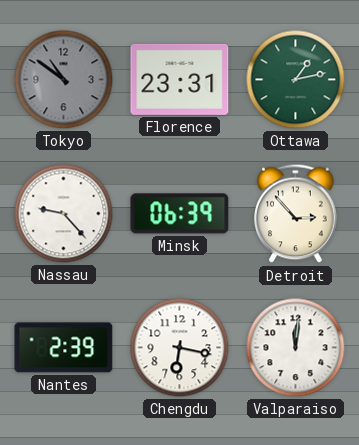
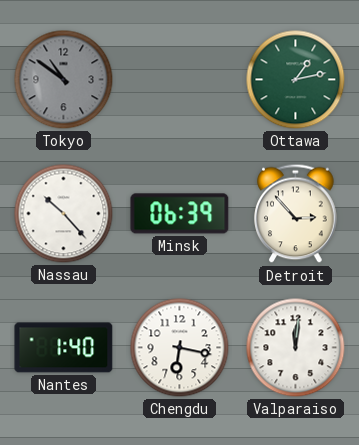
Florence: 23:31 -> none (180, 79)
Nassau: 9:23 -> 10:23 (64, 214)
Nantes: 2:39 -> 1:40 (64, 348)
